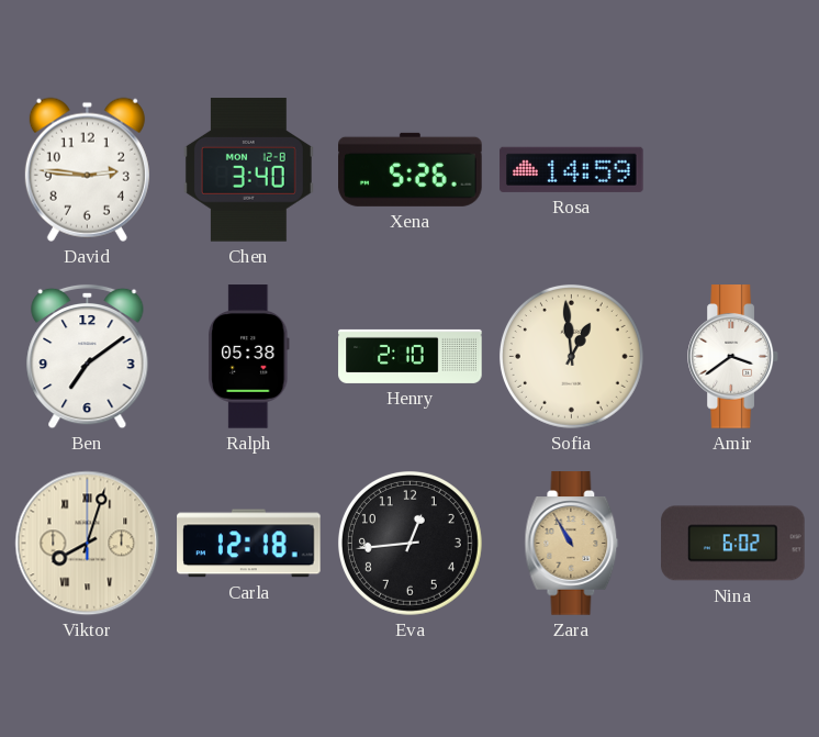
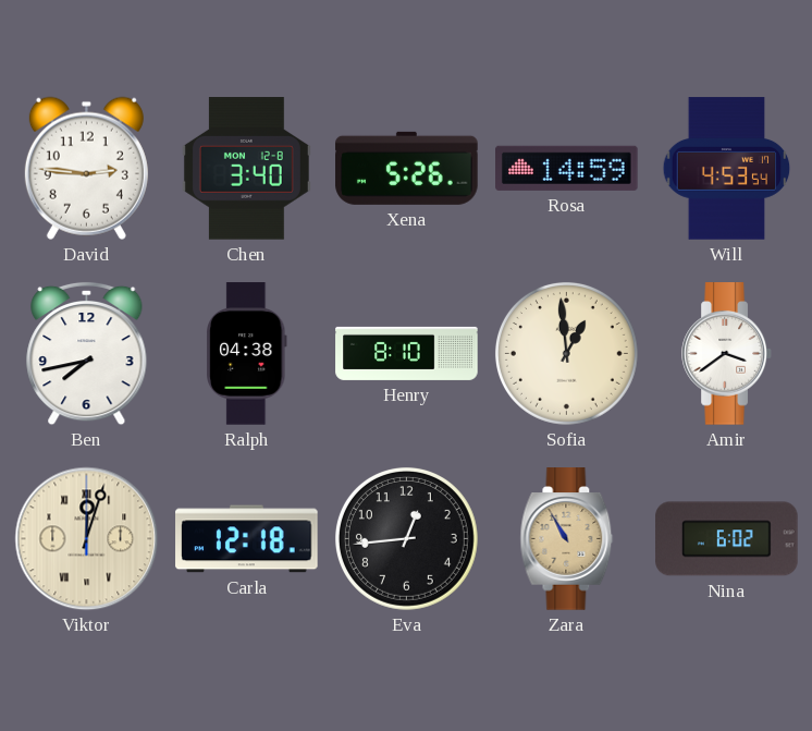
Will: none -> 4:53 (727, 169)
Ben: 7:09 -> 7:43 (87, 354)
Ralph: 05:38 -> 04:38 (247, 354)
Henry: 2:10 -> 8:10 (407, 353)
Viktor: 8:03 -> 12:03 (87, 539)
